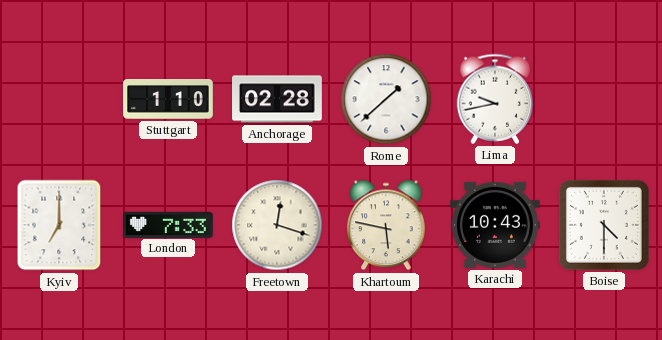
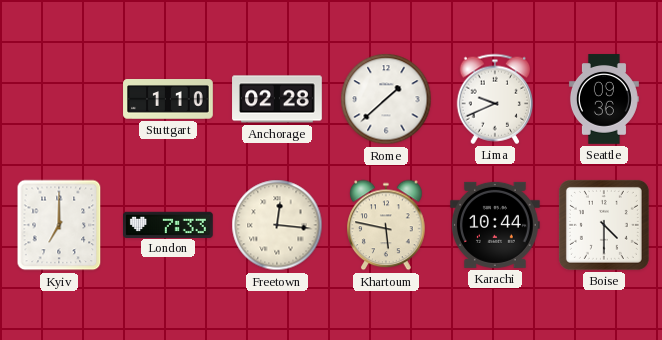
Lima: 9:43 -> 9:41 (494, 99)
Seattle: none -> 09:36 (604, 99)
Freetown: 12:18 -> 12:16 (277, 225)
Karachi: 10:43 -> 10:44 (496, 225)
